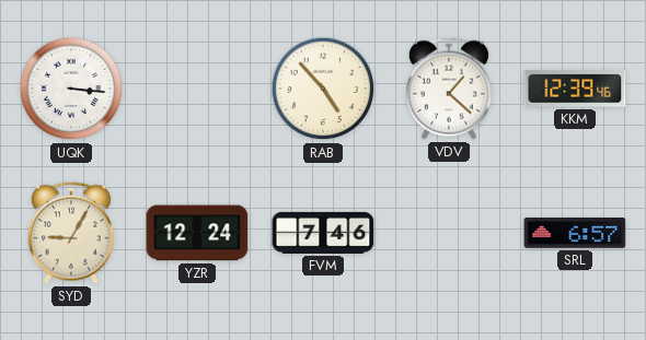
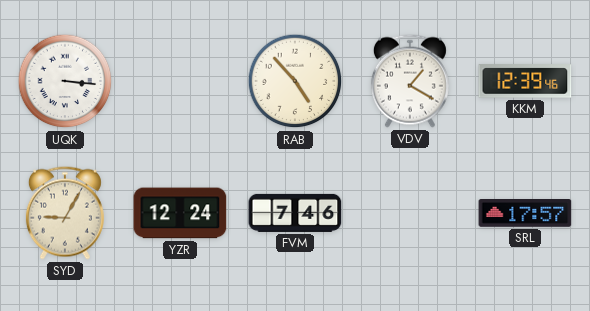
VDV: 1:22 -> 1:20 (410, 81)
SRL: 6:57 -> 17:57 (525, 214)
